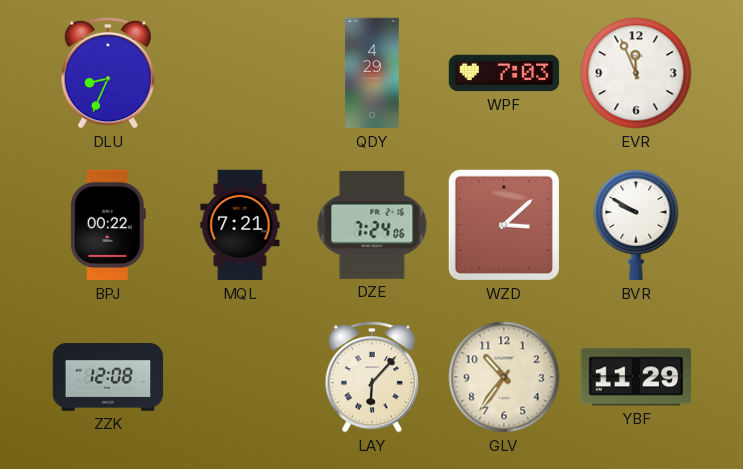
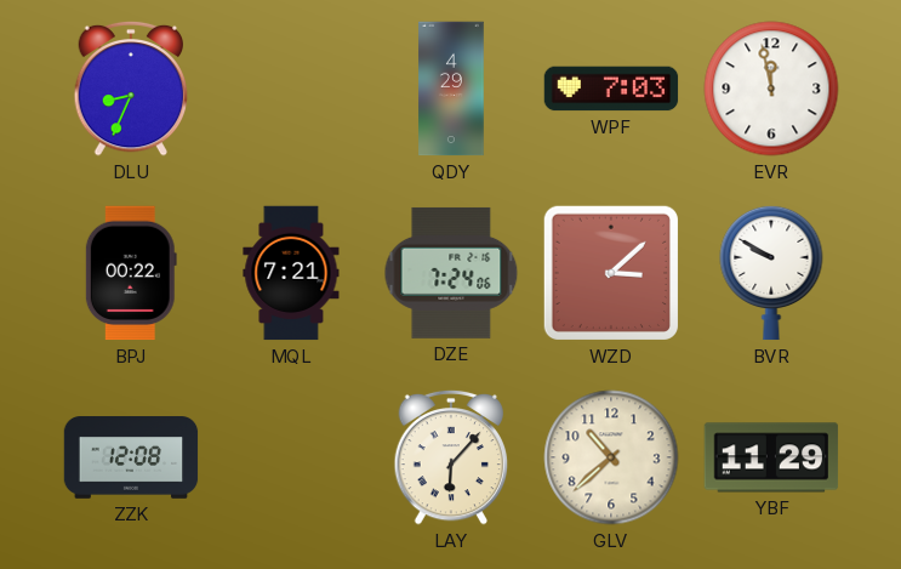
EVR: 11:56 -> 11:58 (771, 89)
GLV: 10:36 -> 10:38 (611, 457)
